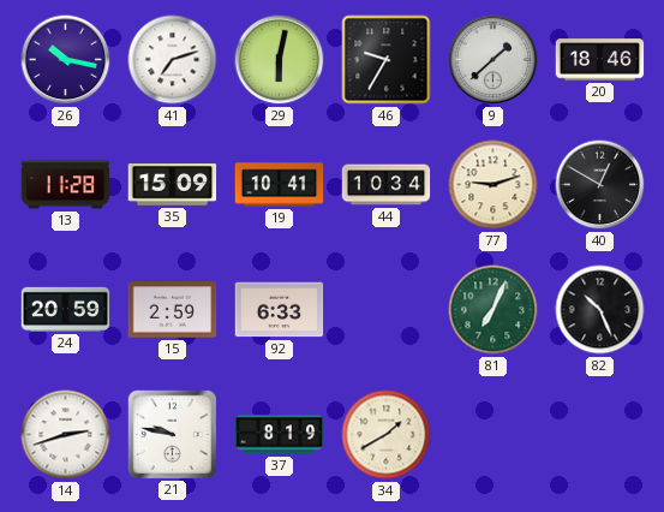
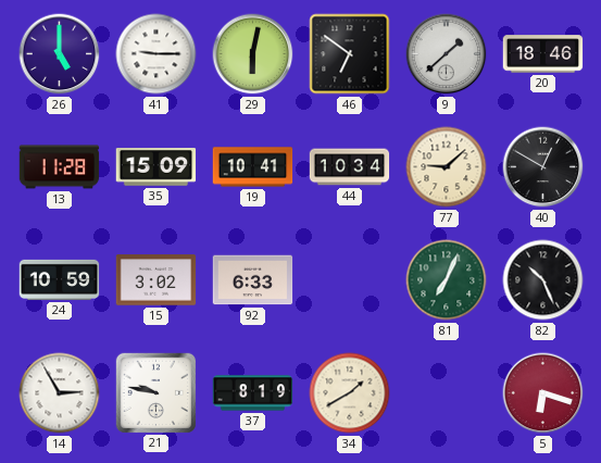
26: 10:17 -> 5:00 (60, 54)
41: 7:12 -> 9:15 (156, 54)
46: 9:35 -> 6:51 (350, 54)
77: 9:12 -> 9:08 (447, 167)
24: 20:59 -> 10:59 (60, 279)
15: 2:59 -> 3:02 (156, 280)
14: 2:42 -> 2:55 (60, 393)
5: none -> 6:18 (543, 393)
